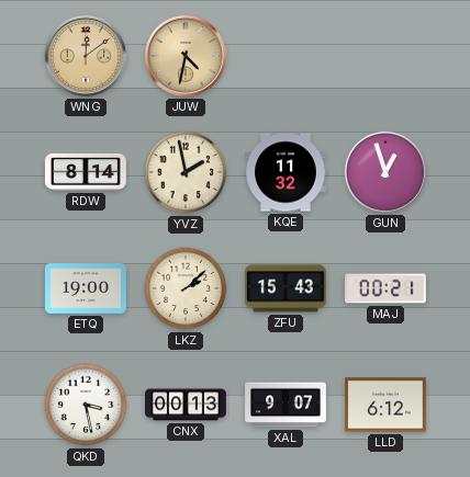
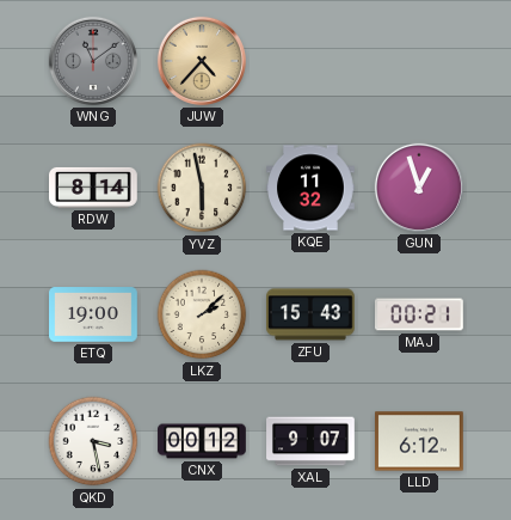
WNG: 12:09 -> 11:09 (93, 61)
WNG dial: champagne -> grey (93, 61)
JUW: 4:32 -> 4:37 (202, 61)
YVZ: 1:58 -> 5:58 (202, 188)
CNX: 00:13 -> 00:12 (202, 441)
